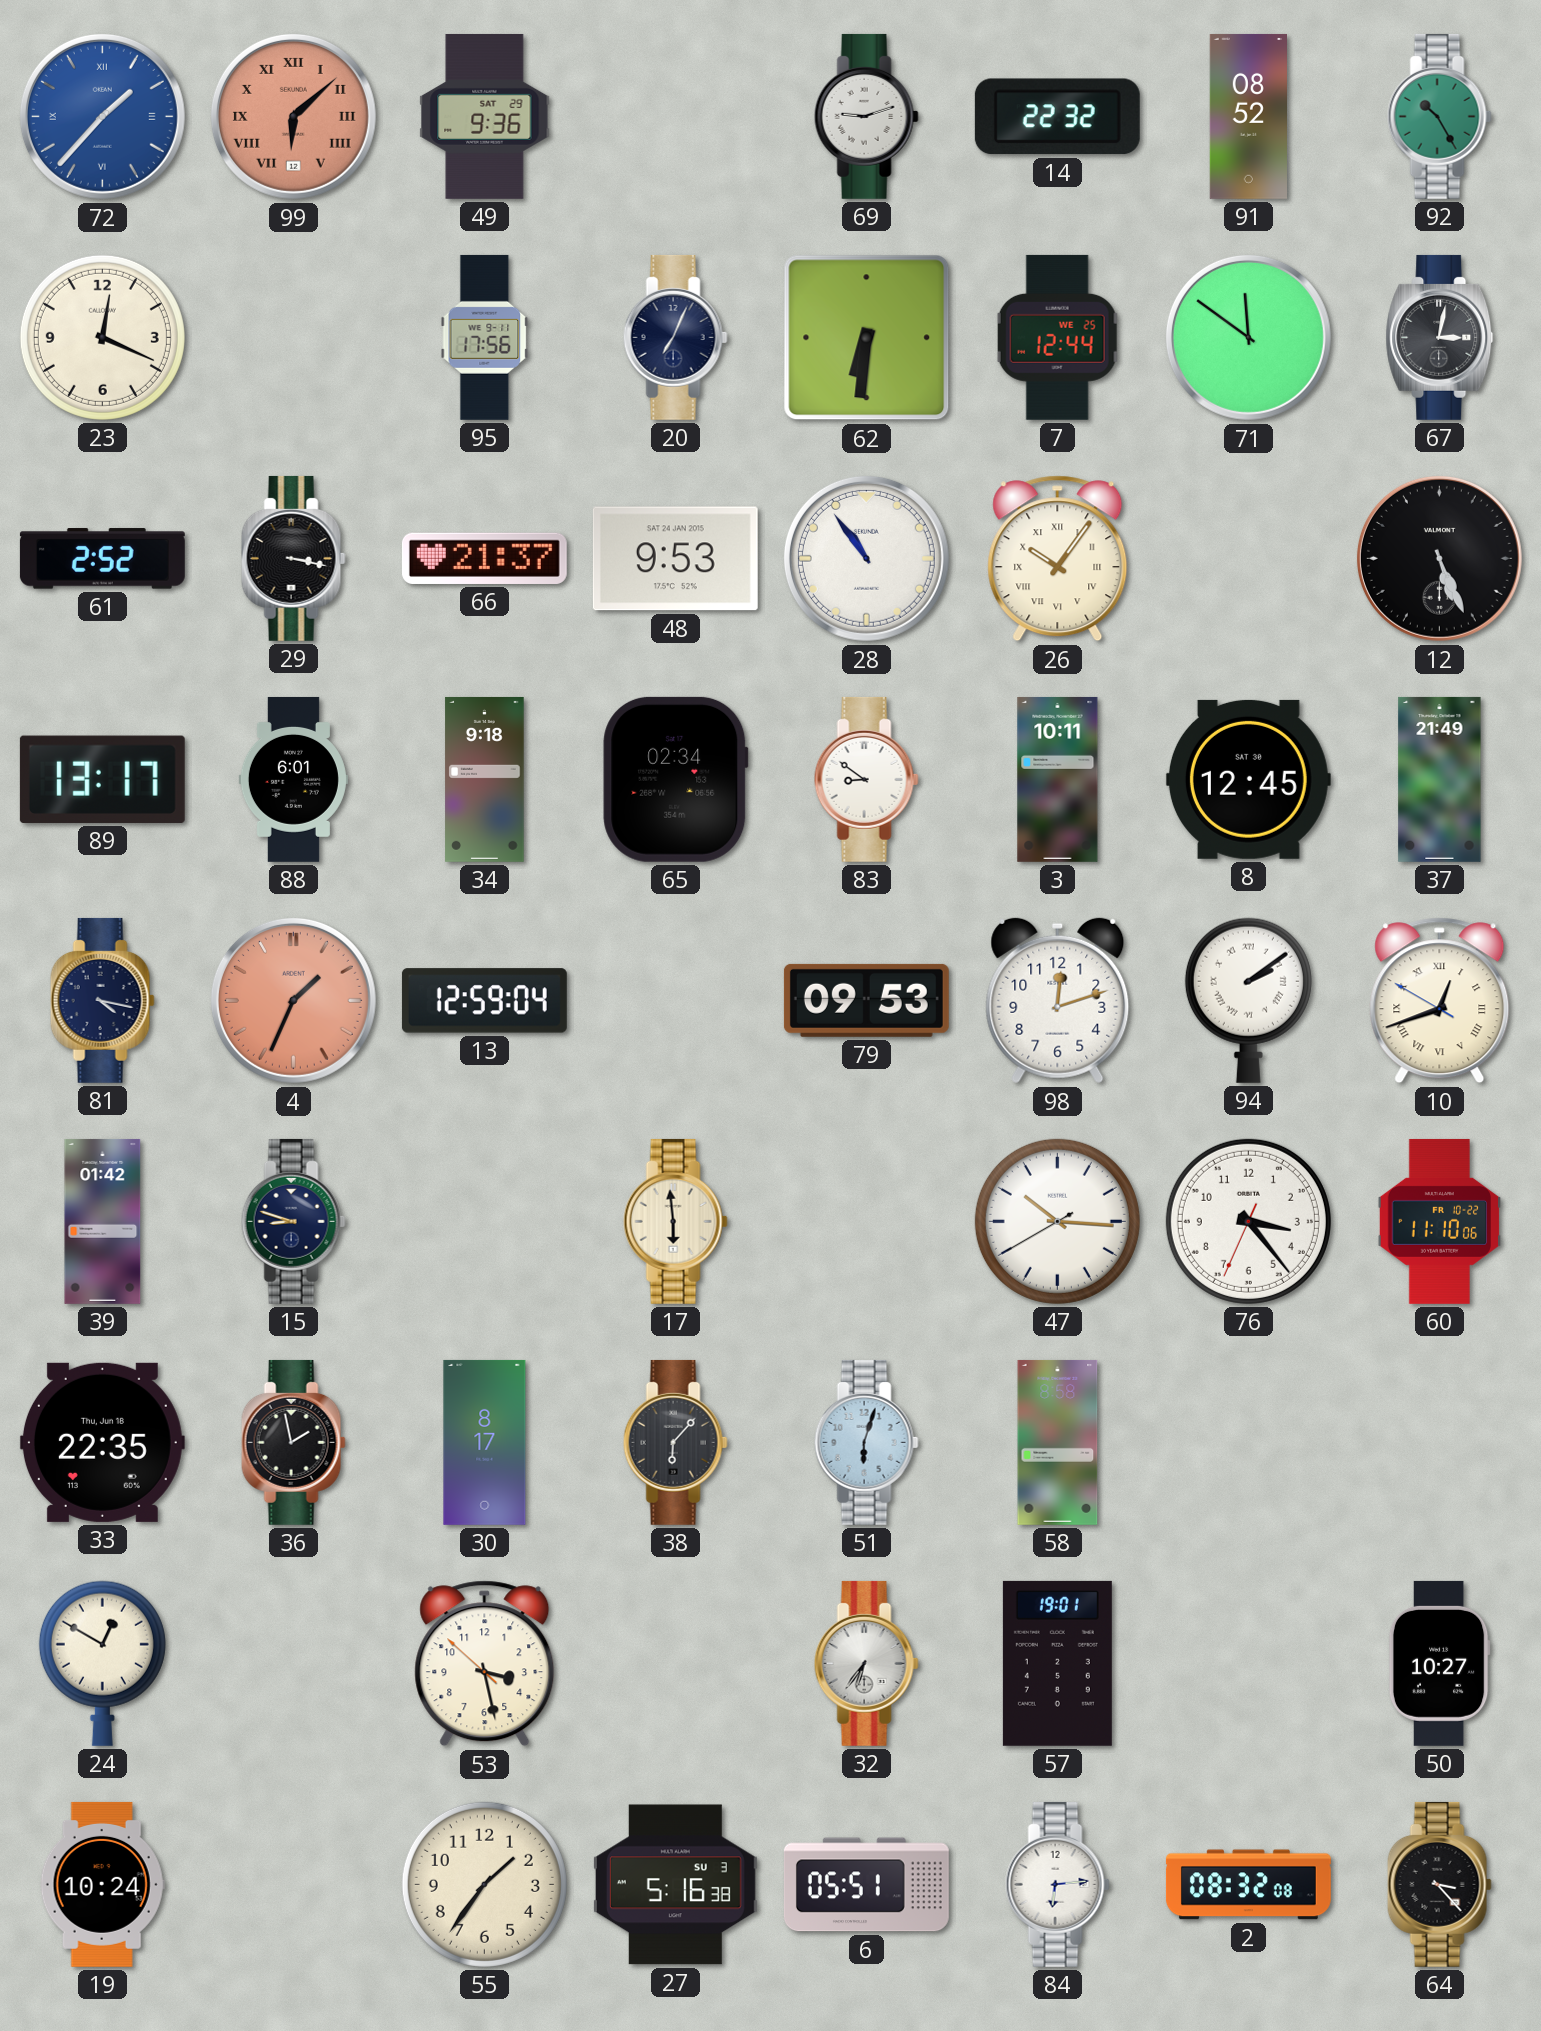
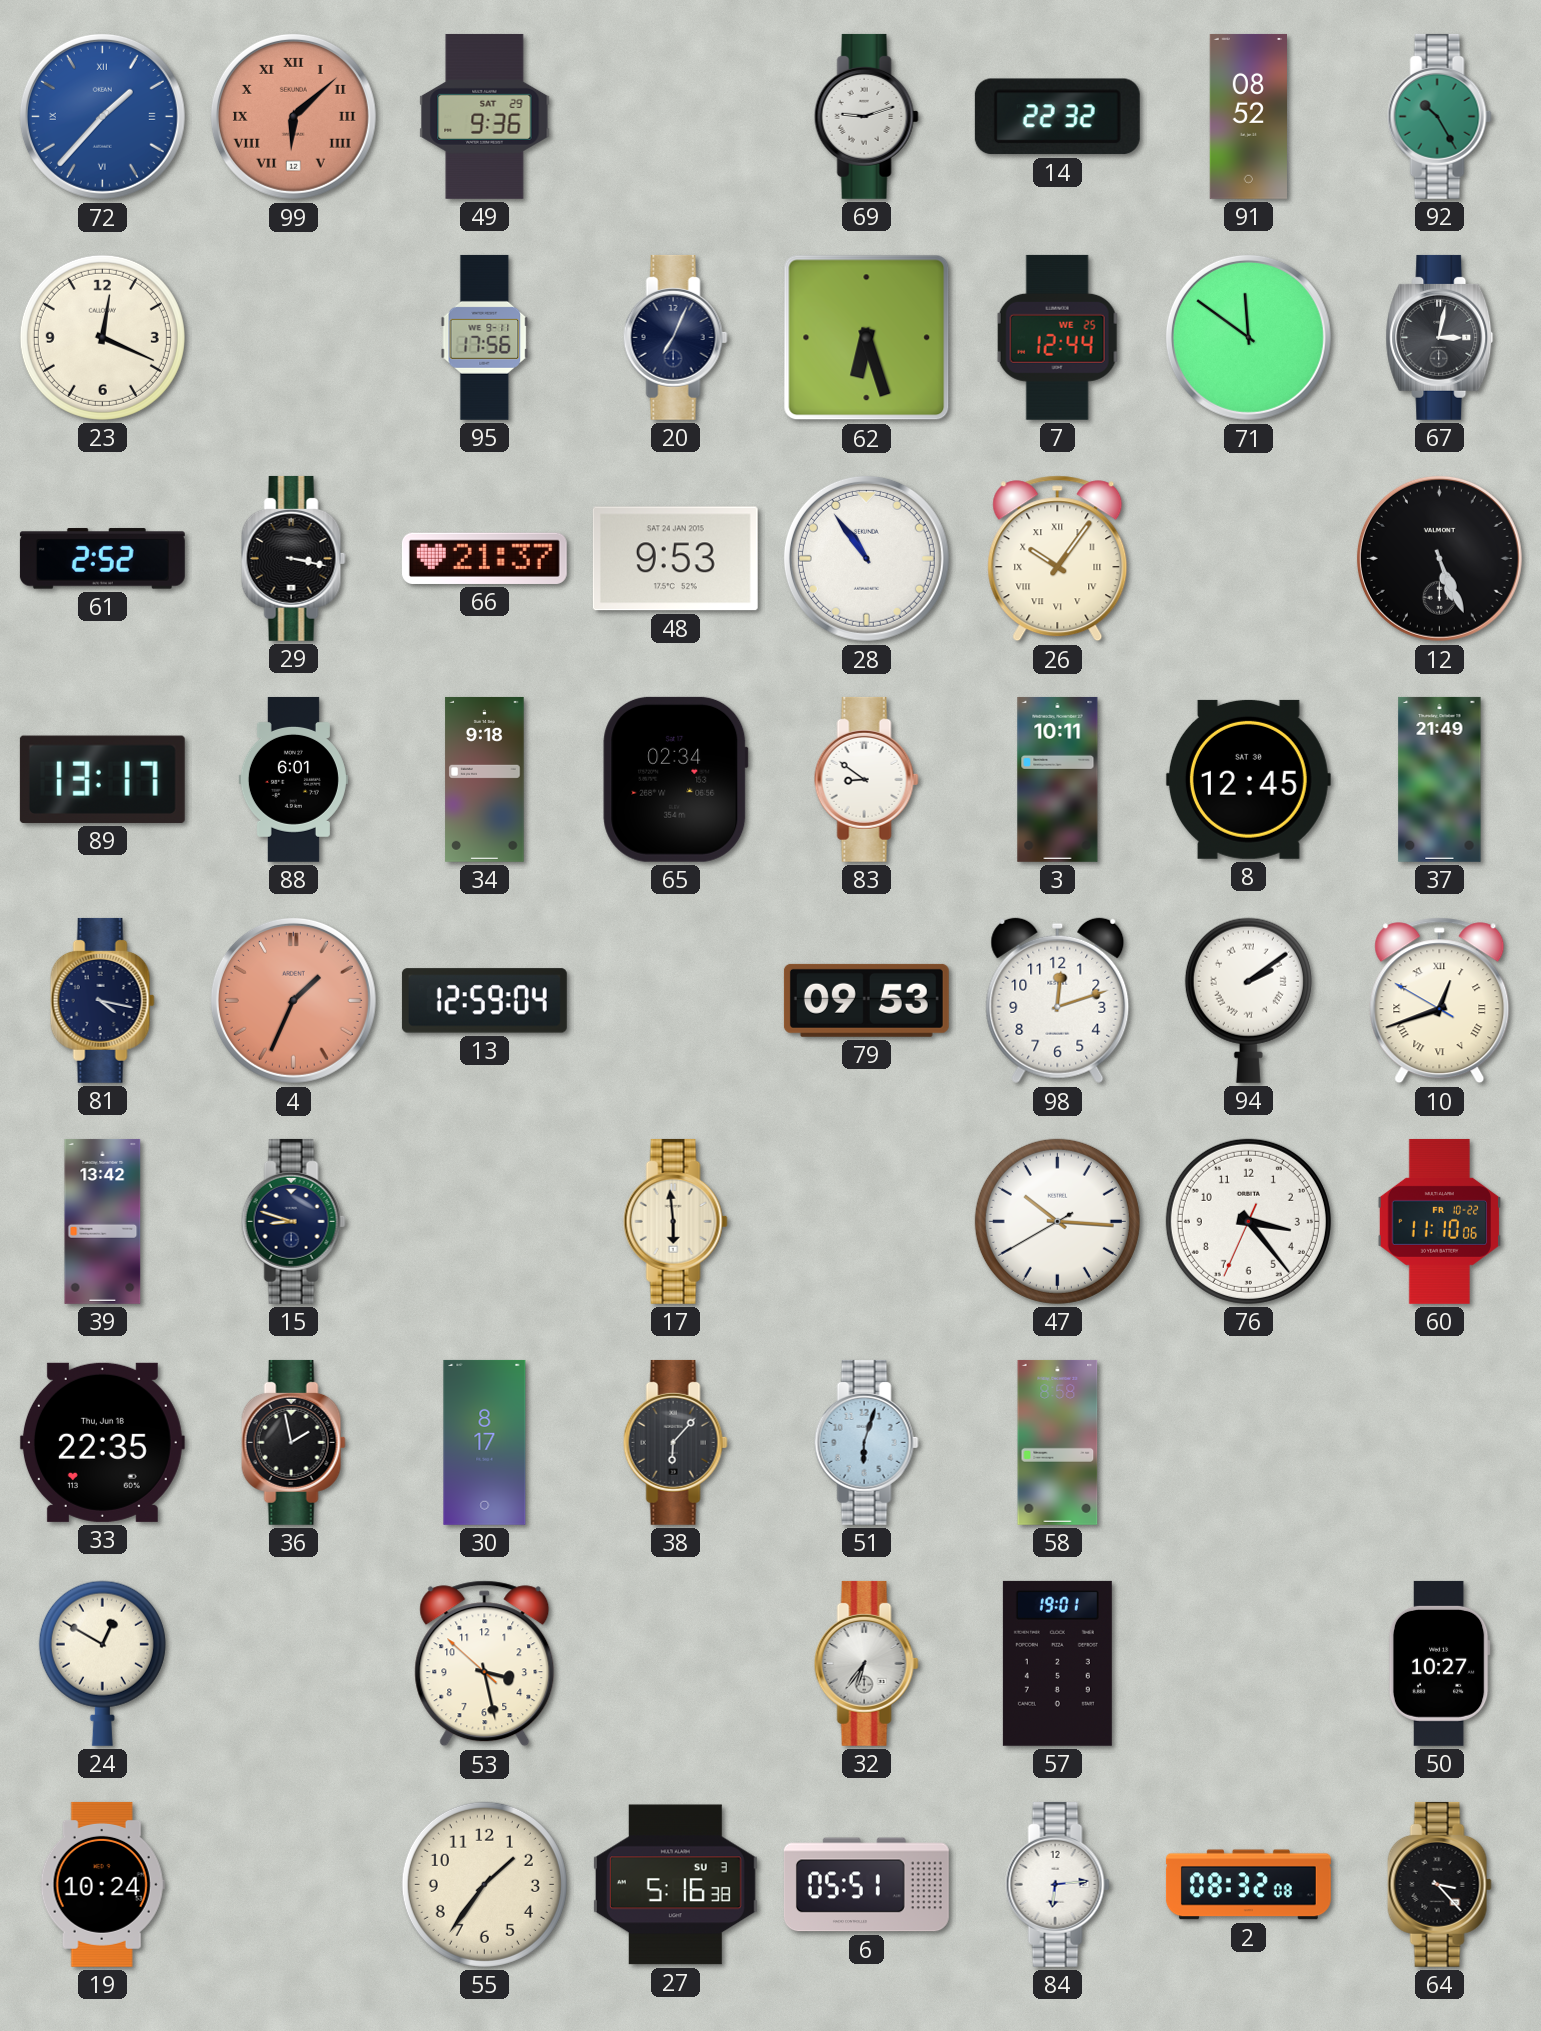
62: 6:31 -> 6:27 (867, 338)
39: 01:42 -> 13:42 (103, 1221)
